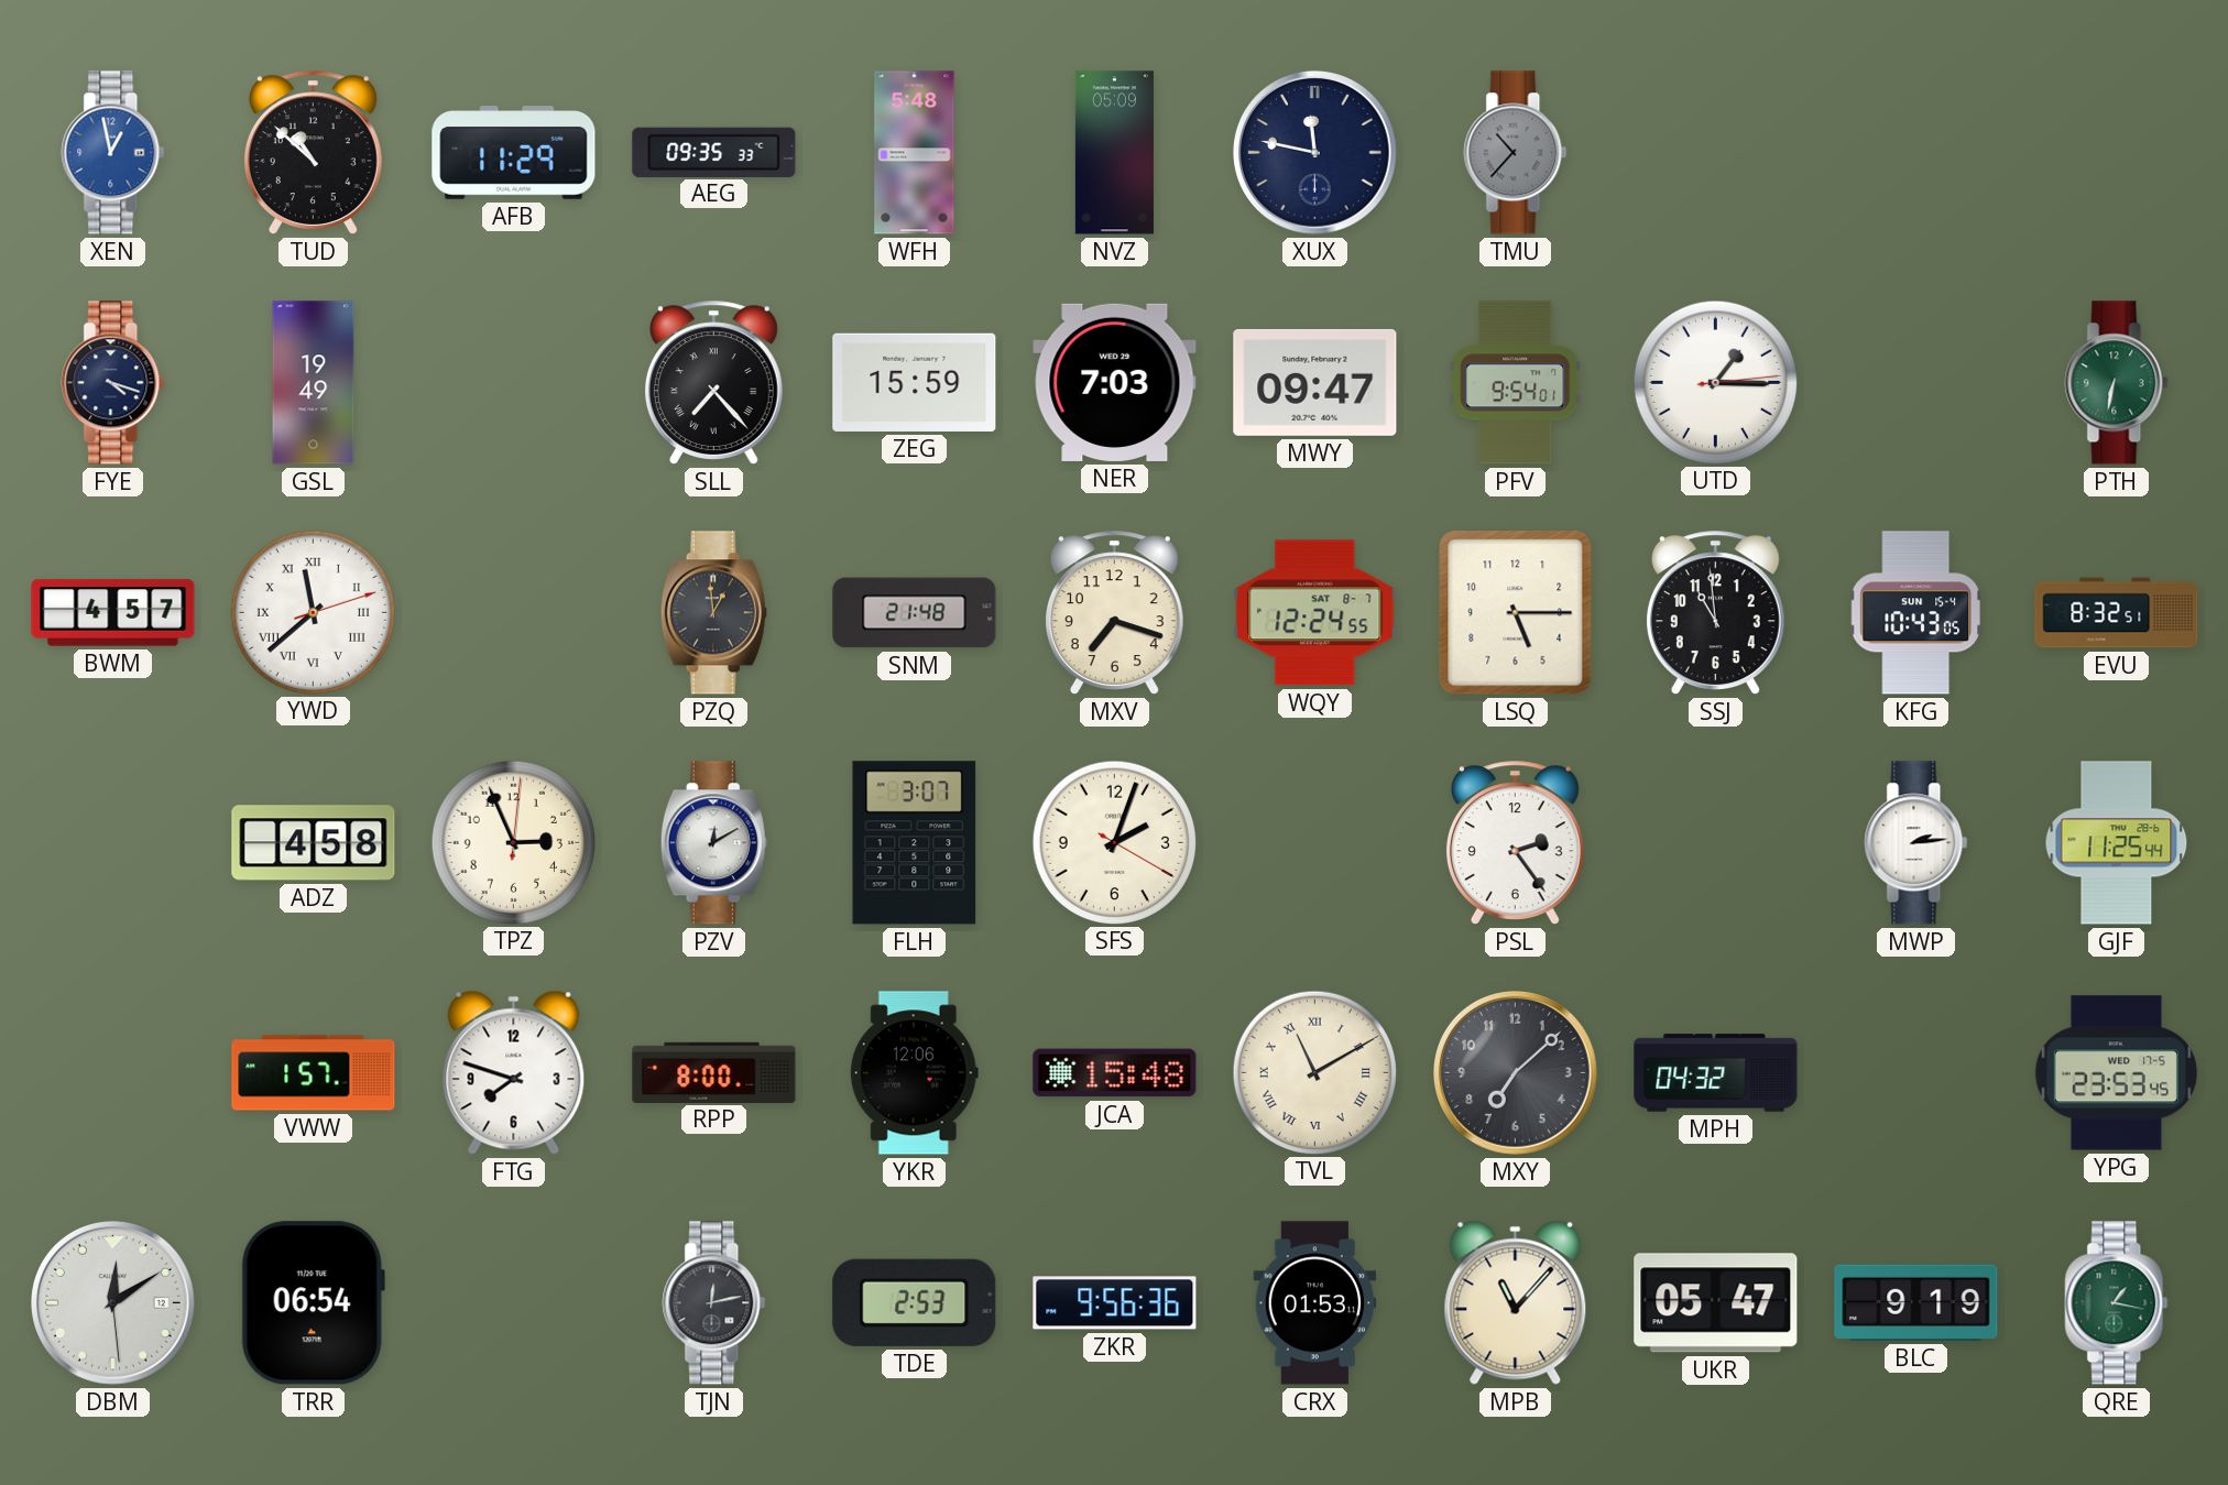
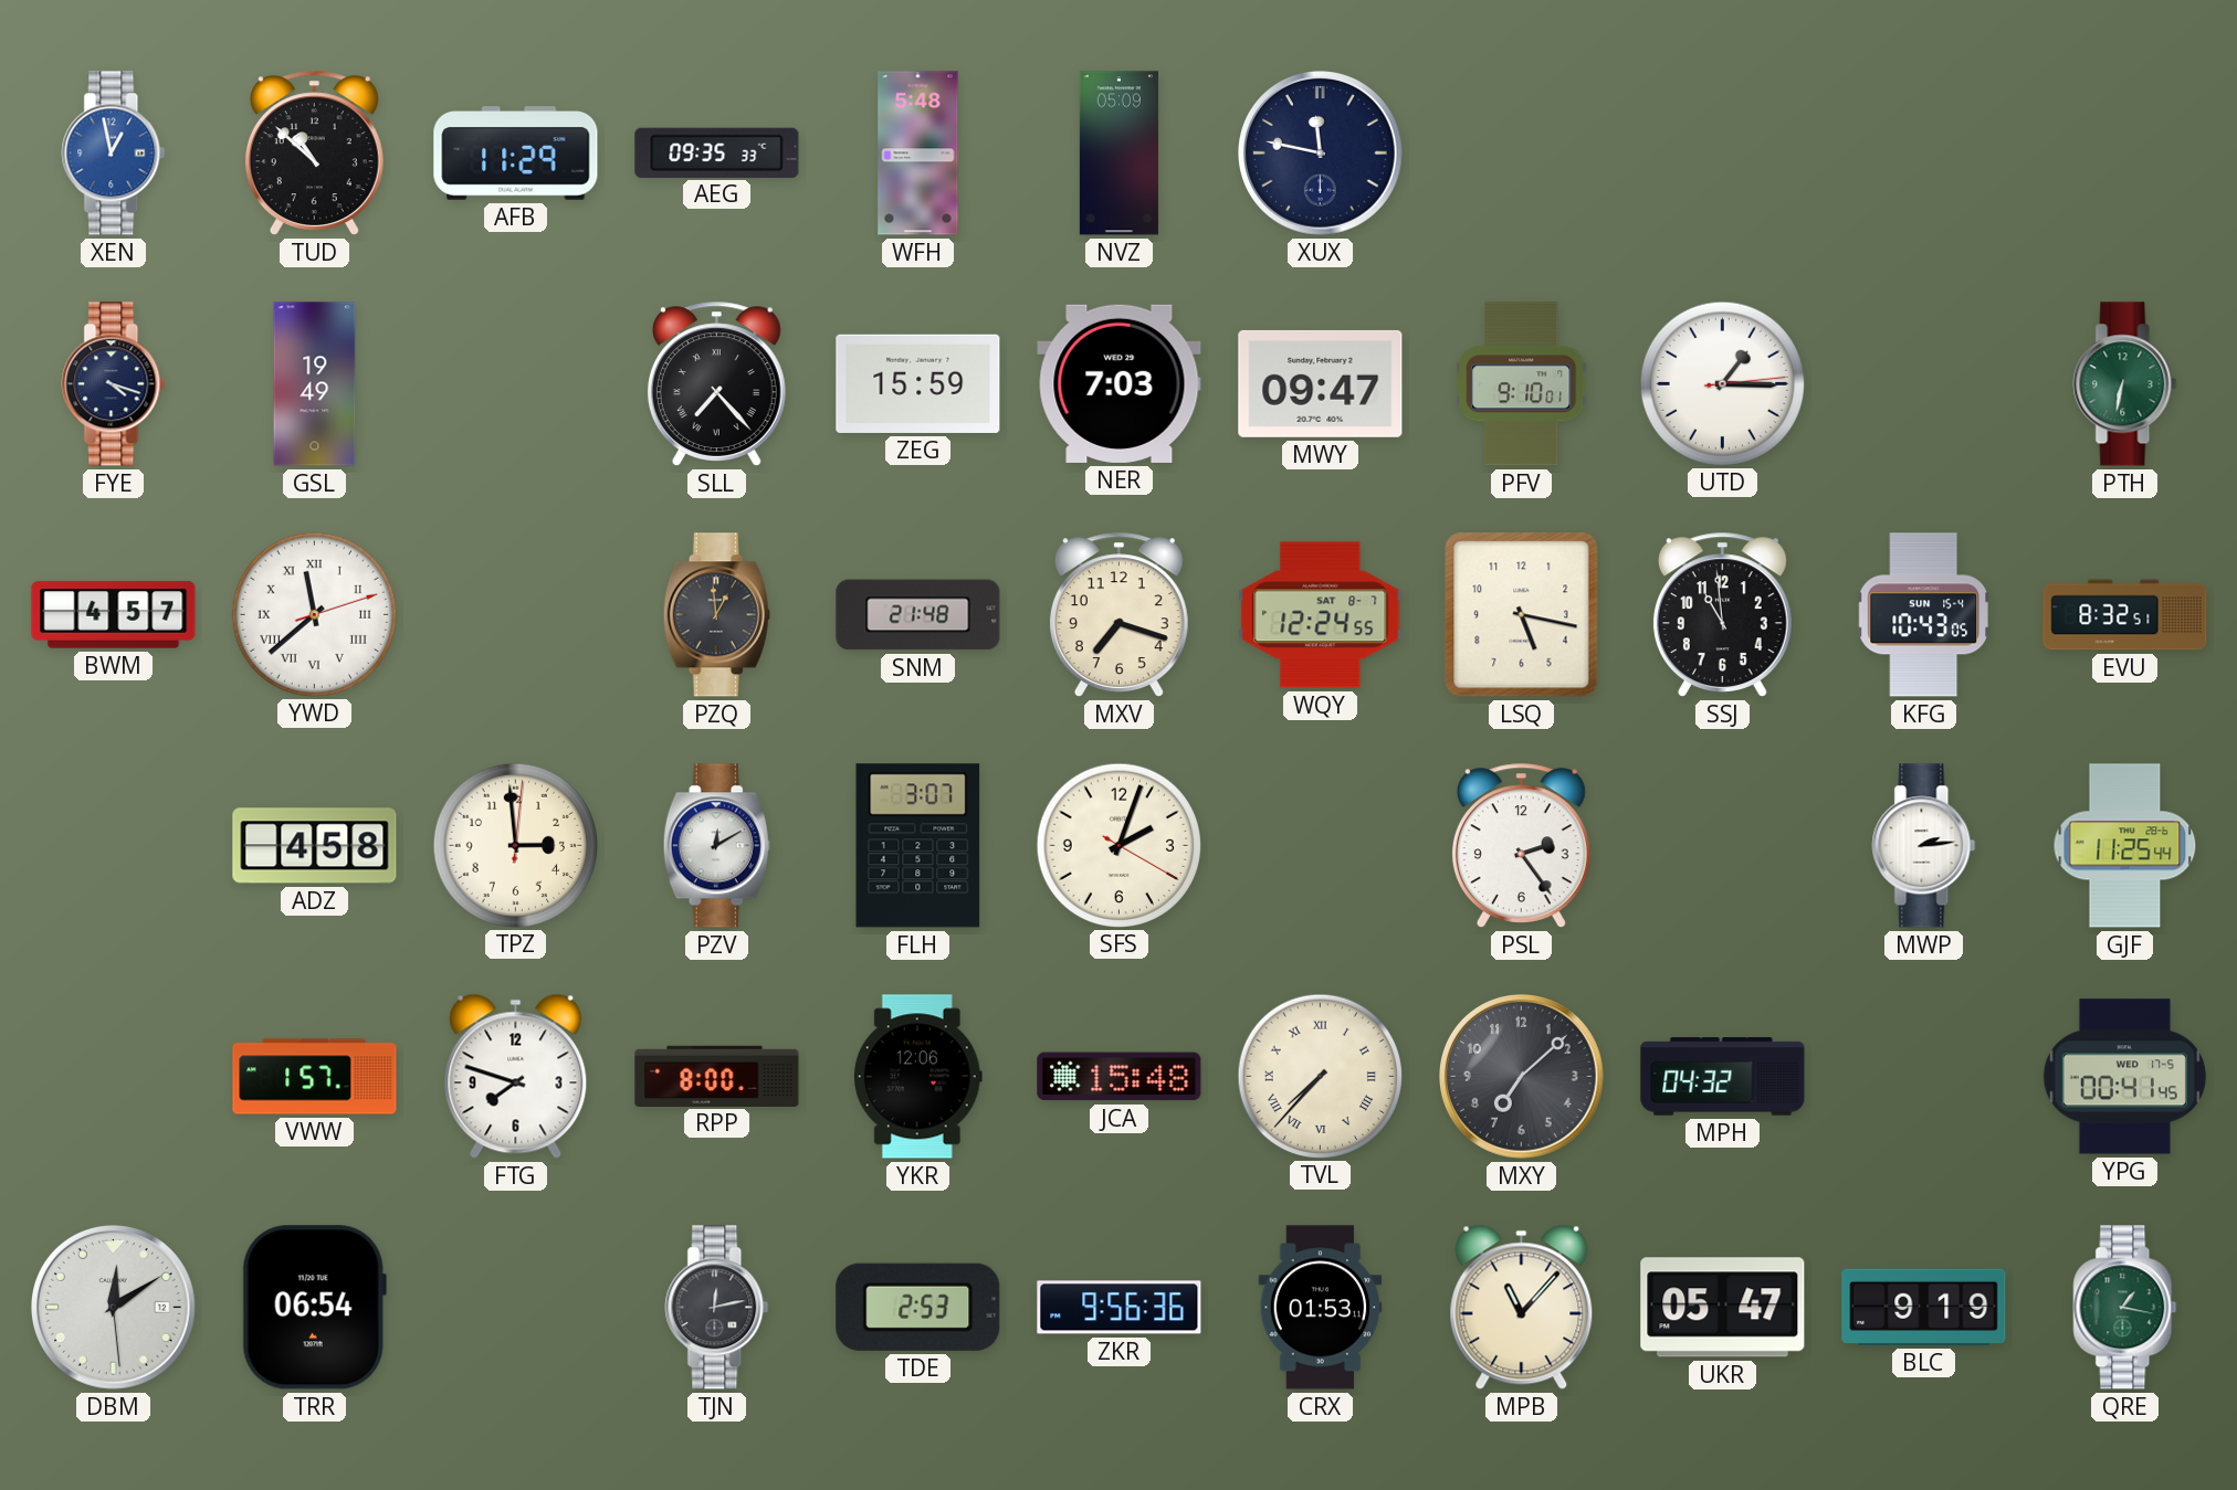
TMU: 10:37 -> none (1516, 153)
PFV: 9:54 -> 9:10 (1522, 384)
LSQ: 5:15 -> 5:17 (1522, 615)
TPZ: 2:56 -> 2:59 (515, 845)
TVL: 11:10 -> 7:37 (1320, 1076)
YPG: 23:53 -> 00:41 (2124, 1077)
